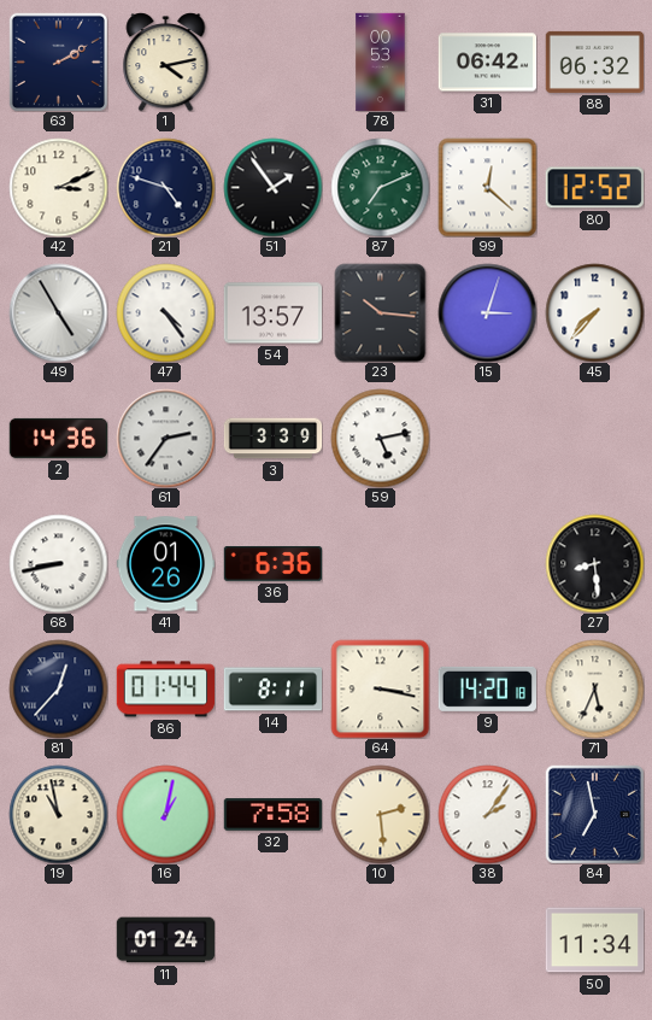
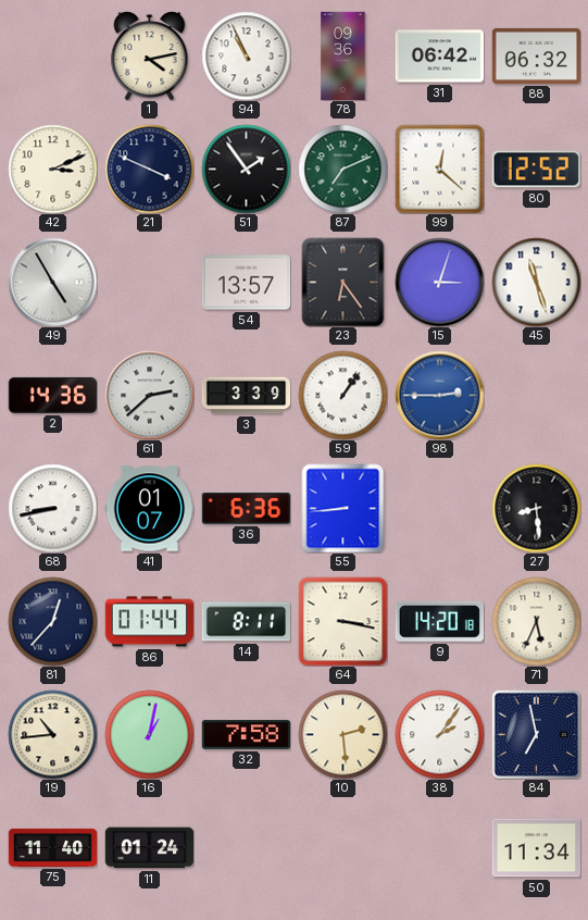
63: 2:10 -> none (58, 61)
94: none -> 10:56 (246, 55)
78: 00:53 -> 09:36 (343, 55)
21: 4:48 -> 3:49 (149, 169)
47: 4:24 -> none (165, 312)
23: 10:16 -> 6:24 (343, 282)
45: 7:37 -> 11:27 (536, 282)
61: 2:36 -> 2:38 (149, 395)
59: 5:13 -> 1:06 (342, 395)
98: none -> 2:45 (439, 395)
41: 01:26 -> 01:07 (149, 509)
55: none -> 8:44 (343, 508)
19: 10:58 -> 10:44 (52, 734)
75: none -> 11:40 (52, 847)
